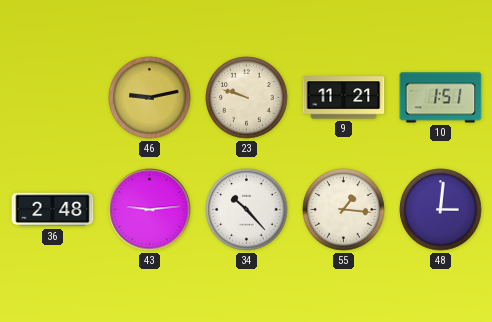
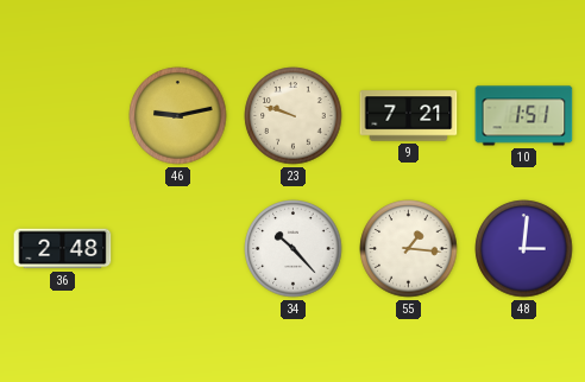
9: 11:21 -> 7:21 (409, 116)
43: 9:14 -> none (150, 210)
